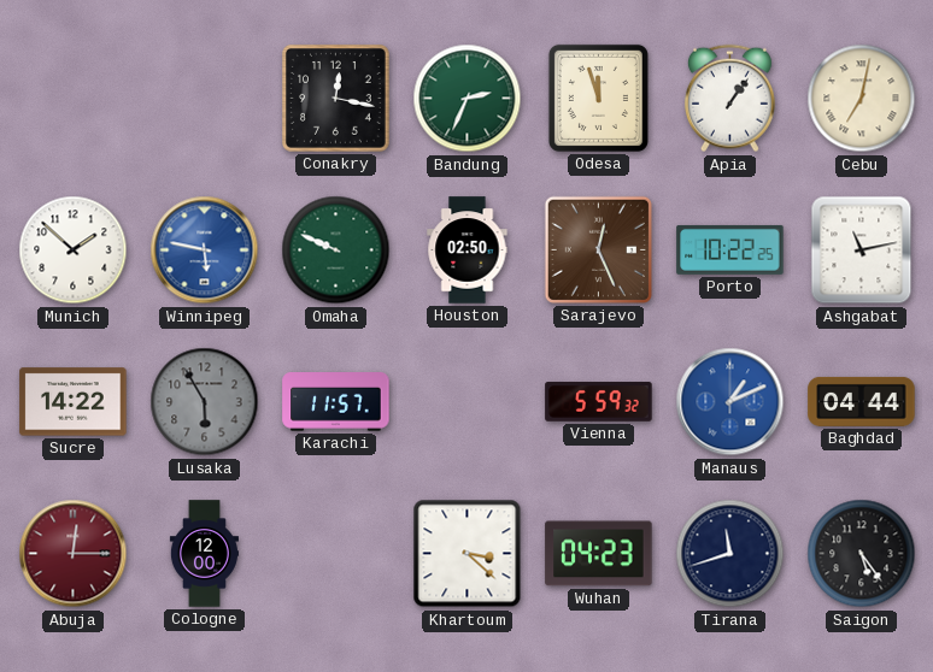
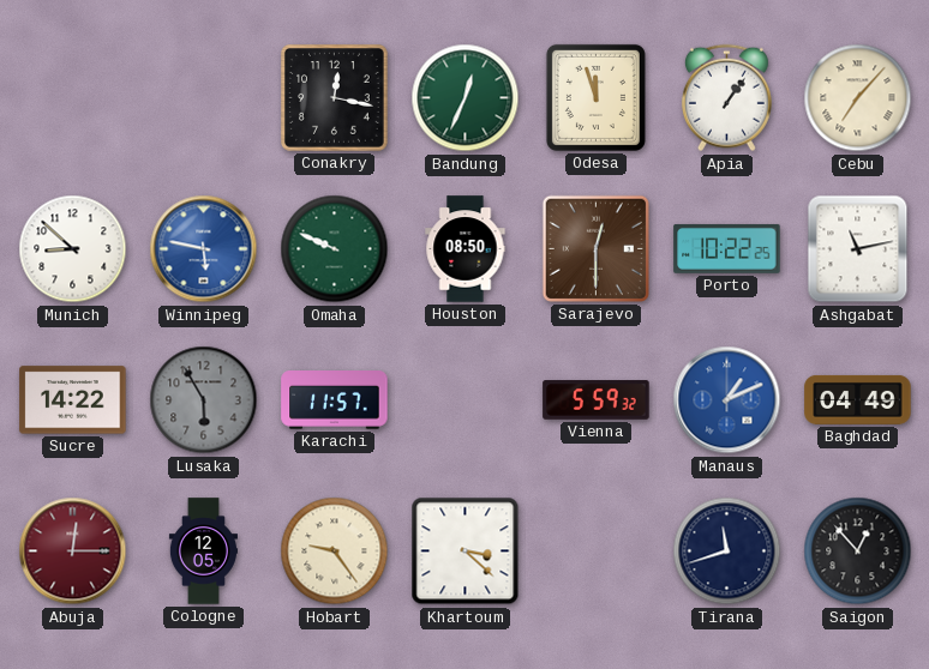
Bandung: 2:34 -> 12:34 (466, 98)
Cebu: 7:02 -> 7:07 (858, 98)
Munich: 1:52 -> 8:52 (73, 249)
Houston: 02:50 -> 08:50 (466, 249)
Sarajevo: 12:26 -> 12:30 (595, 248)
Baghdad: 04:44 -> 04:49 (858, 399)
Cologne: 12:00 -> 12:05 (203, 552)
Hobart: none -> 9:24 (335, 552)
Wuhan: 04:23 -> none (599, 554)
Saigon: 5:24 -> 12:53 (858, 552)
